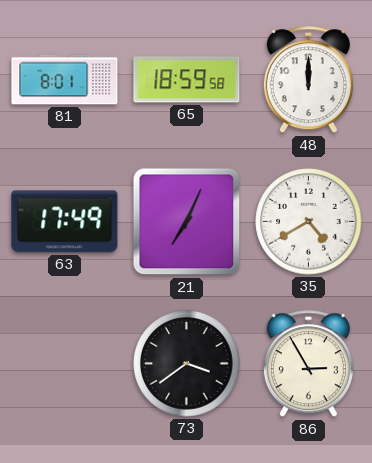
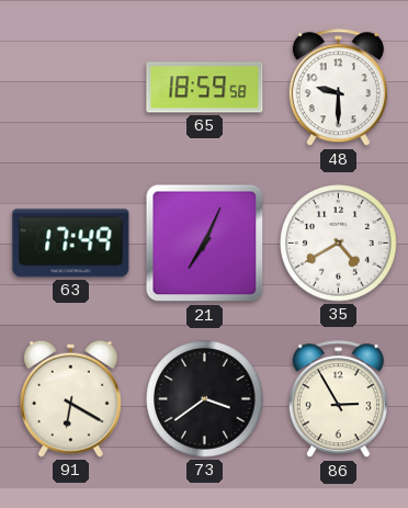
81: 8:01 -> none (65, 80)
48: 12:00 -> 9:30 (338, 88)
91: none -> 6:20 (70, 398)
